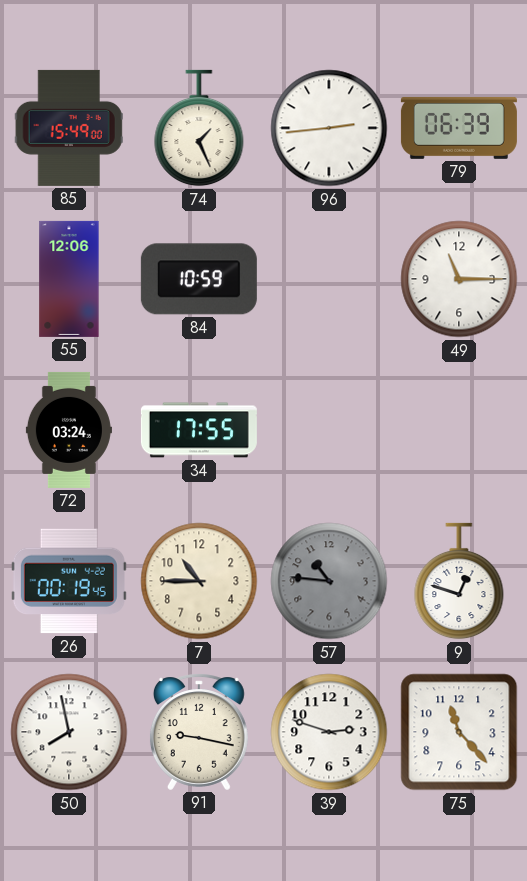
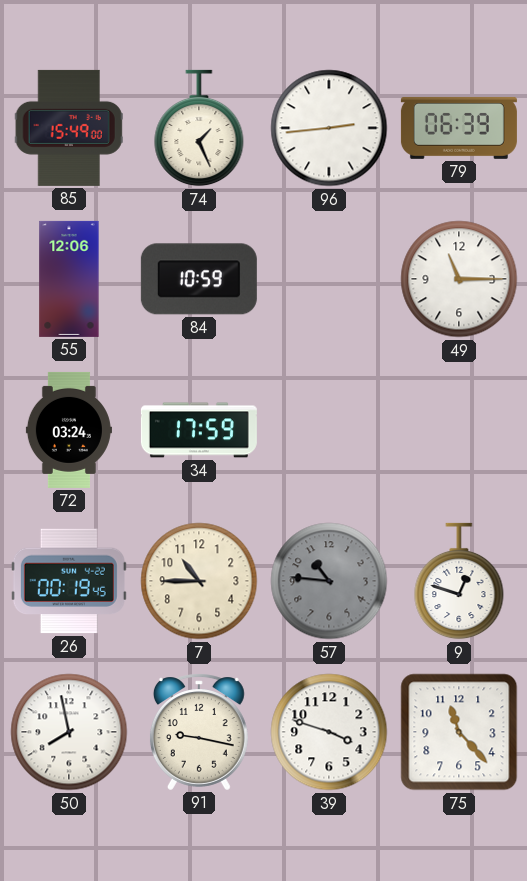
34: 17:55 -> 17:59 (199, 430)
39: 2:48 -> 3:48 (329, 732)
